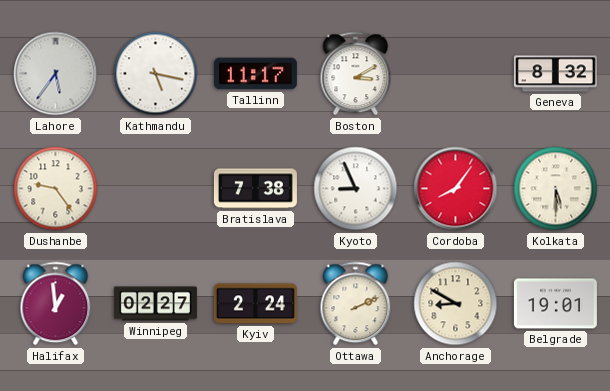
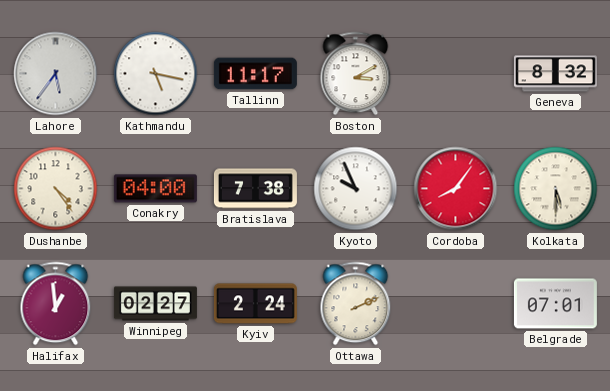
Dushanbe: 9:24 -> 4:24 (56, 189)
Conakry: none -> 04:00 (155, 189)
Kyoto: 8:56 -> 9:56 (356, 189)
Anchorage: 8:50 -> none (456, 304)
Belgrade: 19:01 -> 07:01 (555, 304)
